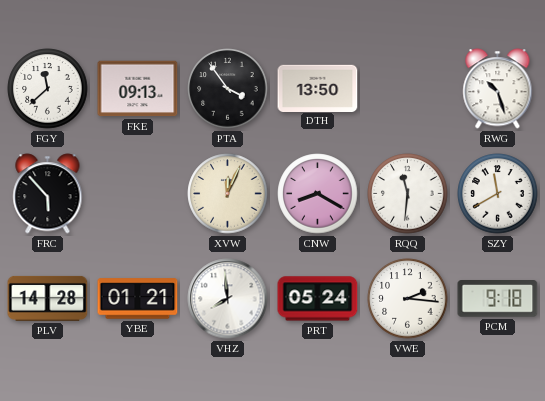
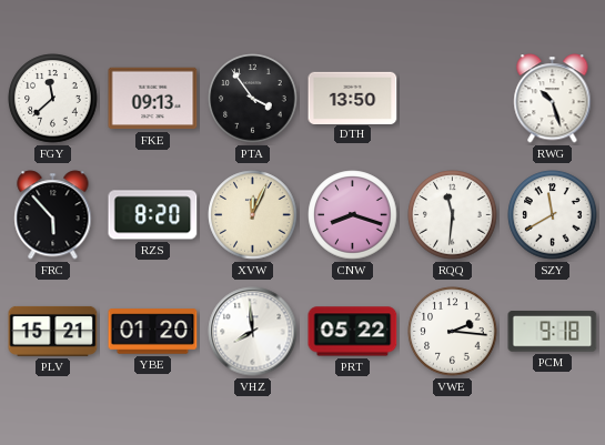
RZS: none -> 8:20 (153, 215)
CNW: 8:20 -> 8:18 (353, 215)
PLV: 14:28 -> 15:21 (53, 331)
YBE: 01:21 -> 01:20 (153, 332)
PRT: 05:24 -> 05:22 (353, 332)
